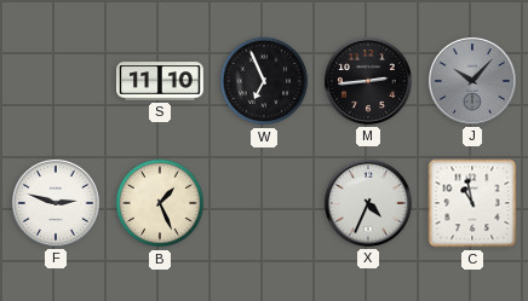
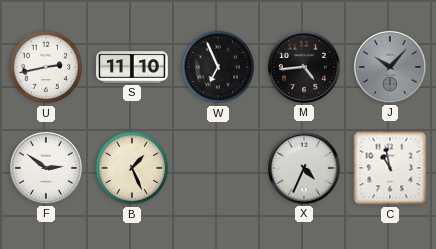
U: none -> 2:43 (46, 67)
M: 2:44 -> 4:44 (304, 67)
F: 2:48 -> 2:51 (46, 168)
